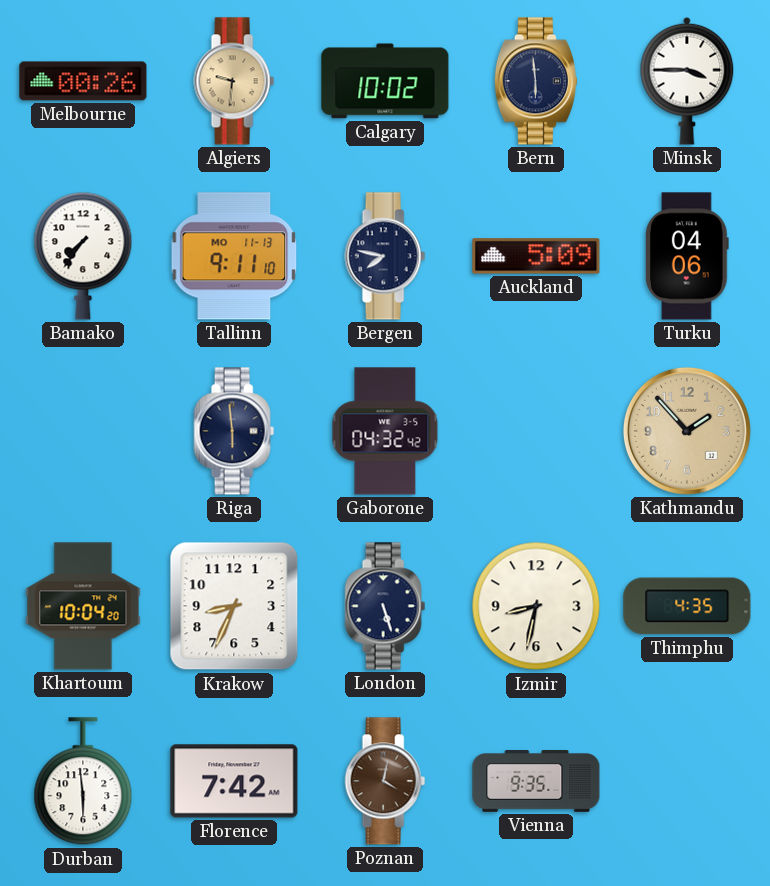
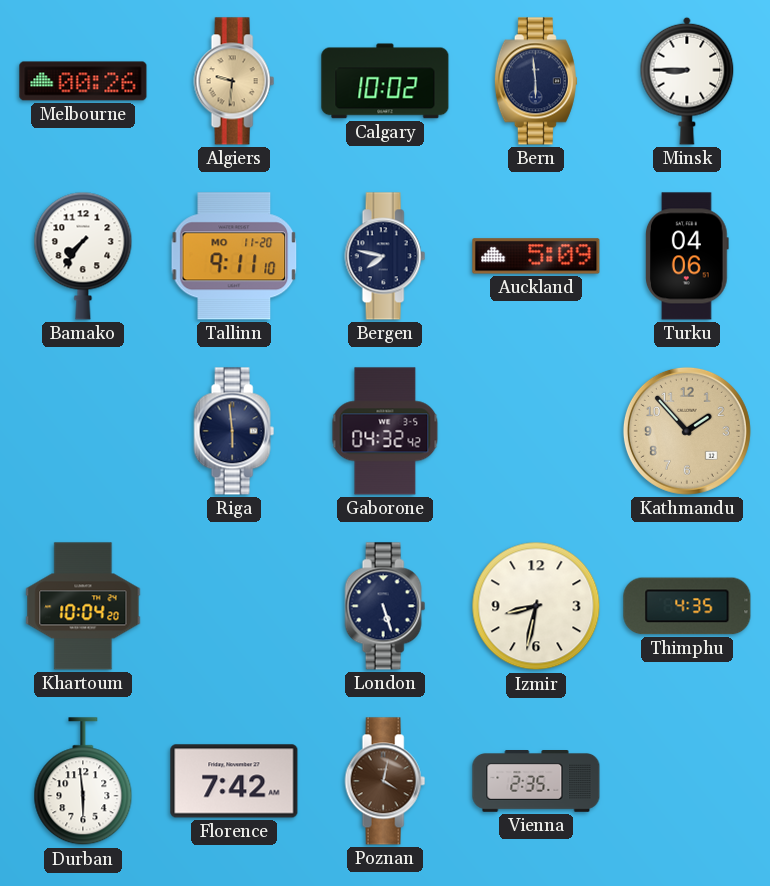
Minsk: 3:45 -> 8:45 (687, 81)
Tallinn date: MO 11-13 -> MO 11-20 (234, 256)
Krakow: 8:34 -> none (234, 606)
Vienna: 9:35 -> 2:35 (536, 782)
